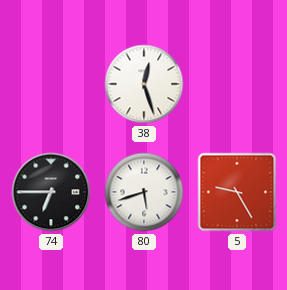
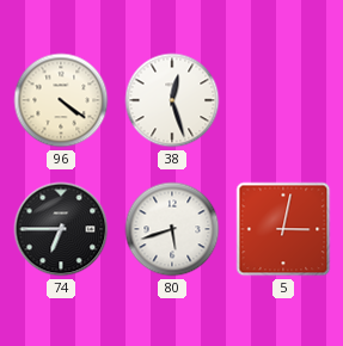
96: none -> 4:21 (61, 100)
5: 9:25 -> 3:02 (283, 229)
